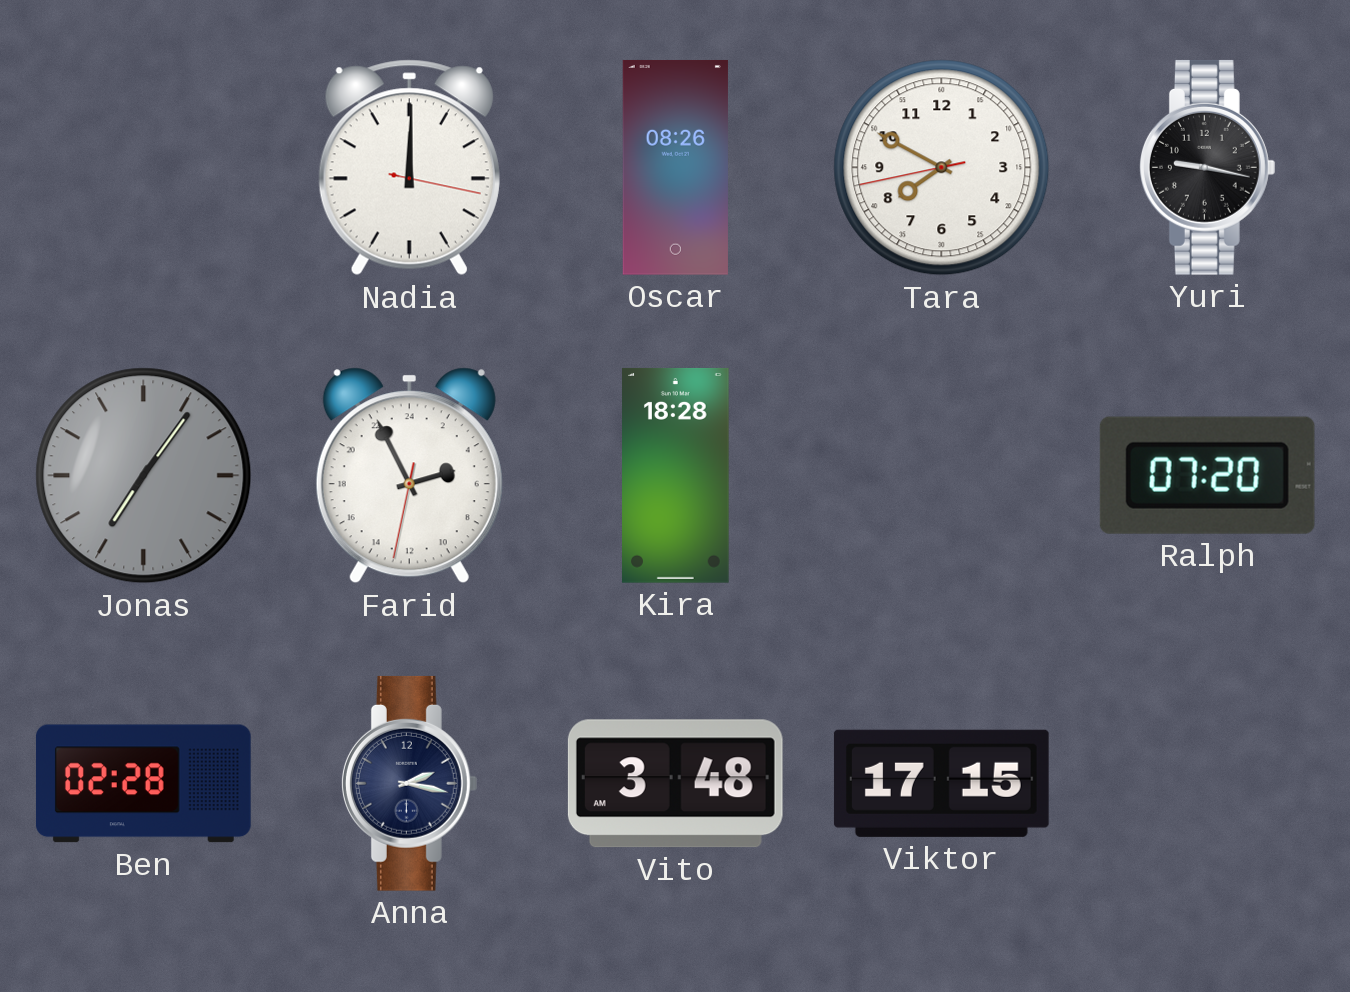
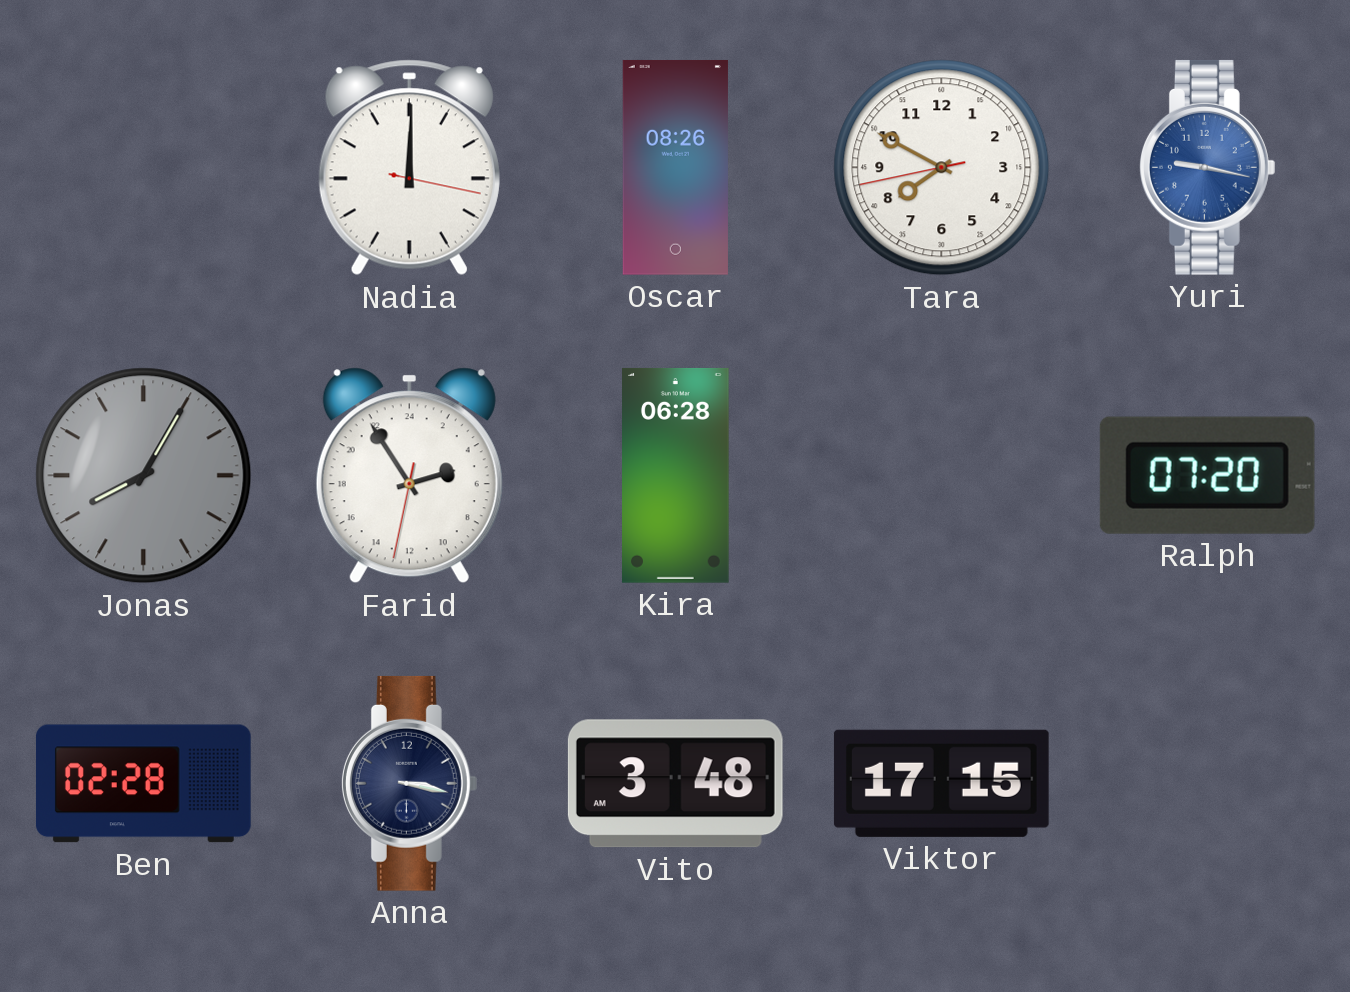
Yuri dial: black -> blue (1207, 167)
Jonas: 7:06 -> 8:05 (144, 476)
Farid: 4:55 -> 4:54 (409, 476)
Kira: 18:28 -> 06:28 (676, 475)
Anna: 2:17 -> 3:17 (409, 783)
